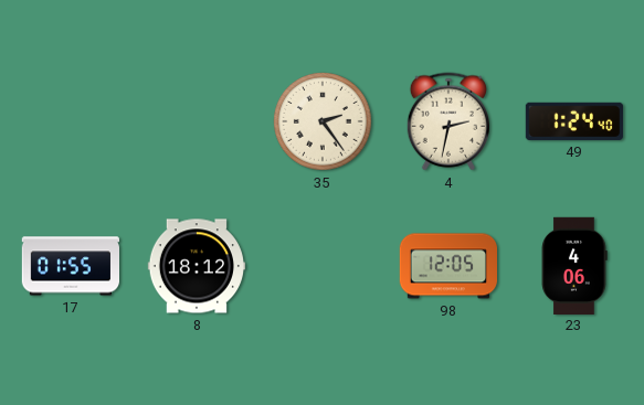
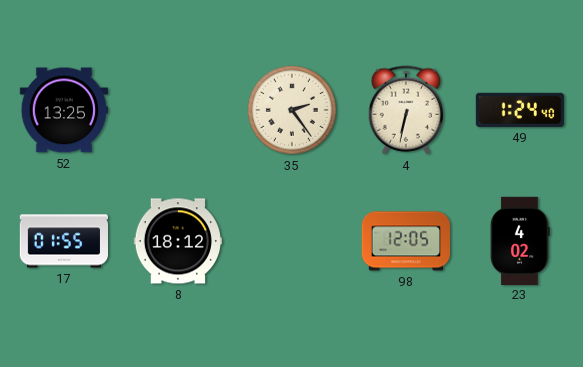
52: none -> 13:25 (64, 110)
4: 2:32 -> 6:32 (405, 110)
23: 4:06 -> 4:02 (520, 240)
